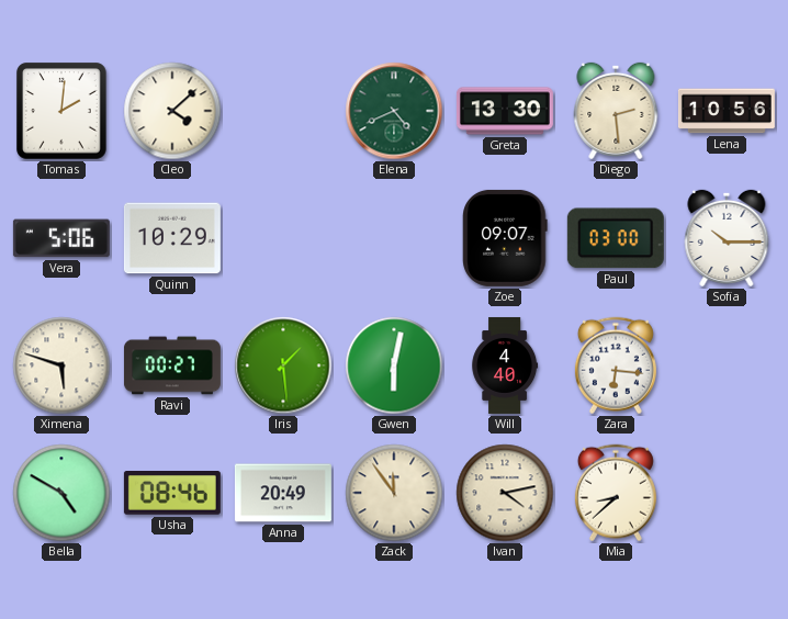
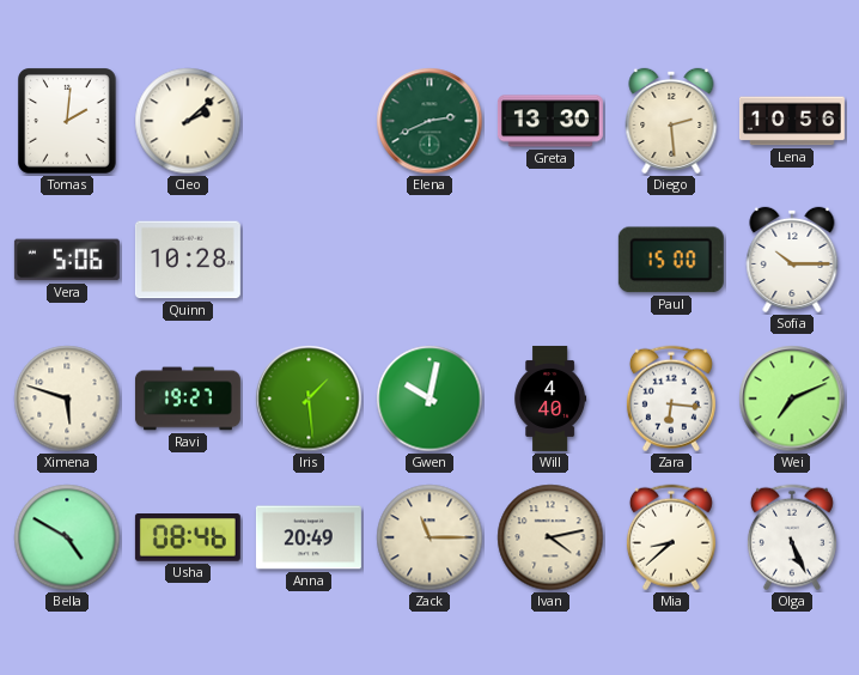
Cleo: 4:08 -> 2:08 (188, 121)
Elena: 4:41 -> 2:41 (429, 121)
Quinn: 10:29 -> 10:28 (188, 260)
Zoe: 09:07 -> none (505, 238)
Paul: 03:00 -> 15:00 (671, 260)
Ravi: 00:27 -> 19:27 (188, 399)
Gwen: 6:02 -> 10:02 (429, 399)
Wei: none -> 7:11 (792, 399)
Zack: 11:54 -> 11:15 (429, 537)
Olga: none -> 5:26 (792, 537)
